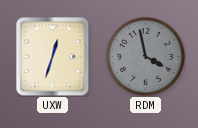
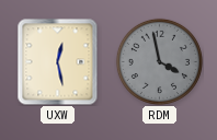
UXW: 12:33 -> 12:28 (58, 61)
